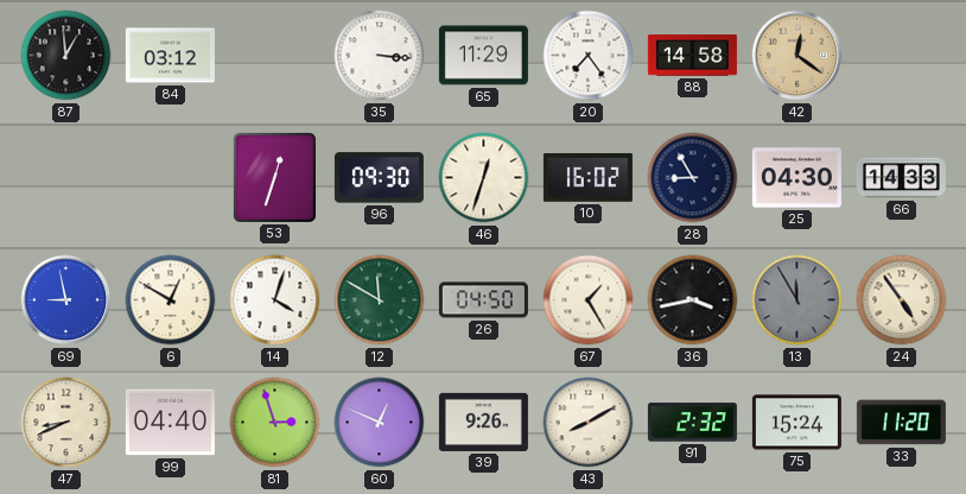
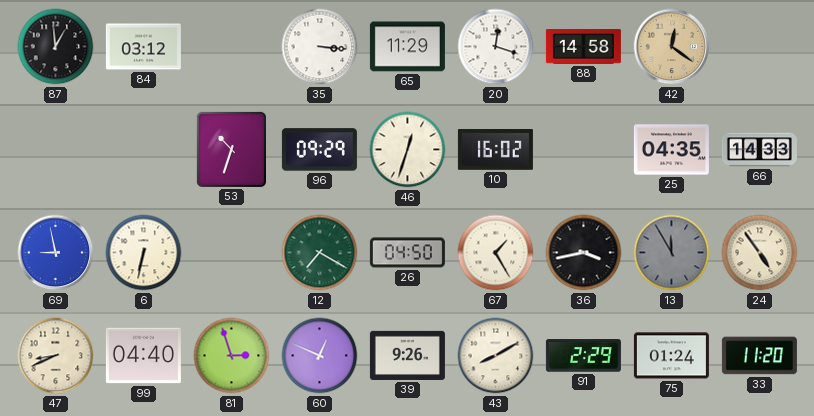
20: 7:24 -> 12:18 (496, 47)
53: 12:33 -> 10:33 (231, 149)
96: 09:30 -> 09:29 (319, 150)
28: 8:55 -> none (693, 178)
25: 04:30 -> 04:35 (671, 150)
6: 12:50 -> 6:32 (144, 253)
14: 4:03 -> none (275, 300)
12: 11:50 -> 7:20 (320, 253)
91: 2:32 -> 2:29 (583, 356)
75: 15:24 -> 01:24 (671, 356)
